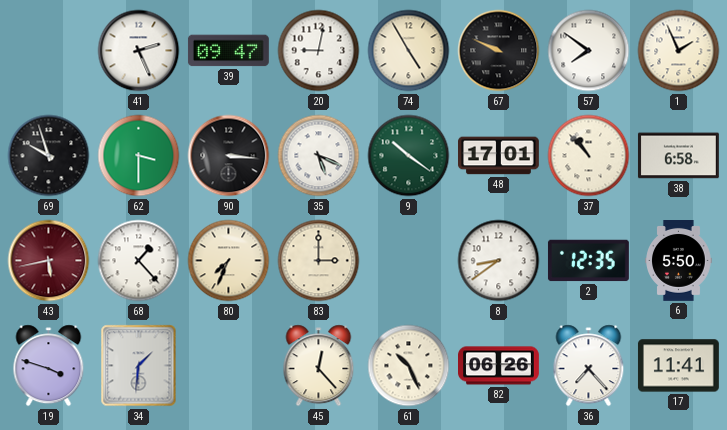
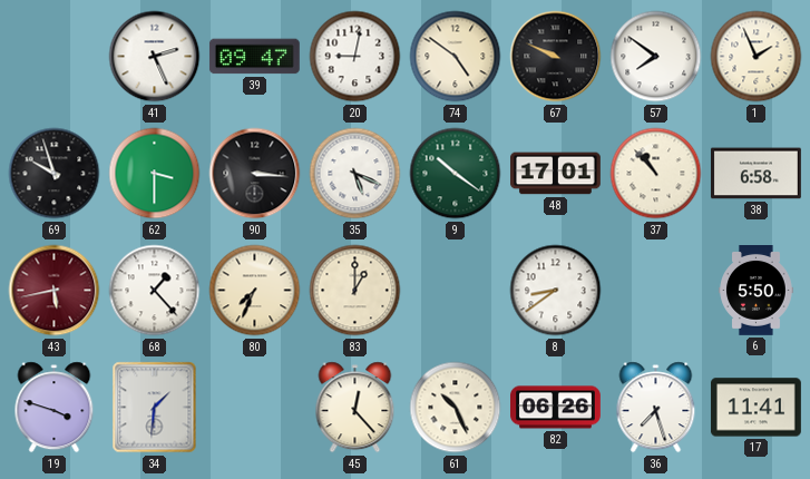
74: 4:55 -> 4:51 (456, 57)
83: 3:00 -> 1:00 (355, 291)
2: 12:35 -> none (588, 261)
36: 7:23 -> 7:27 (656, 408)
